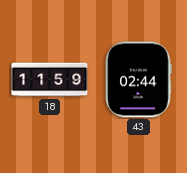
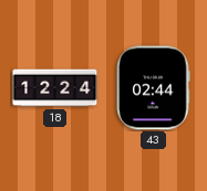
18: 11:59 -> 12:24 (55, 88)
